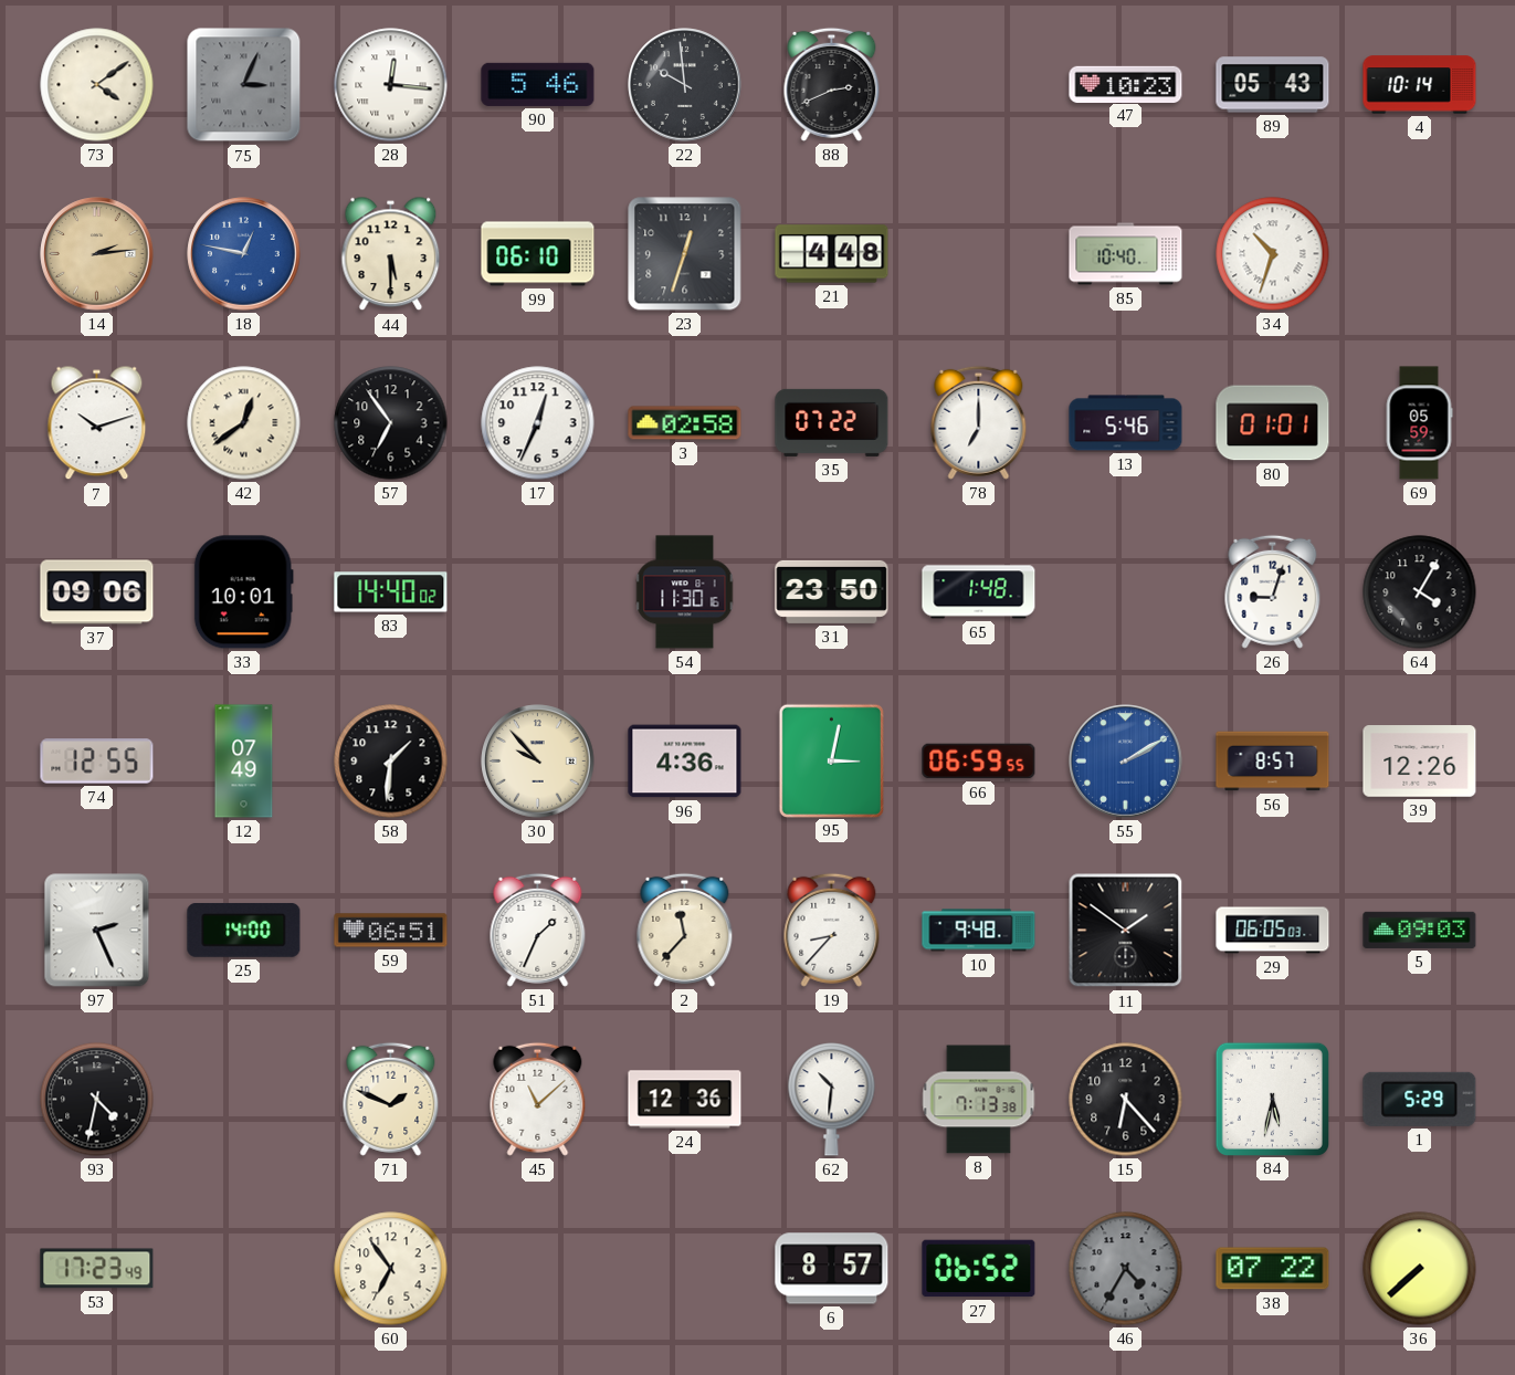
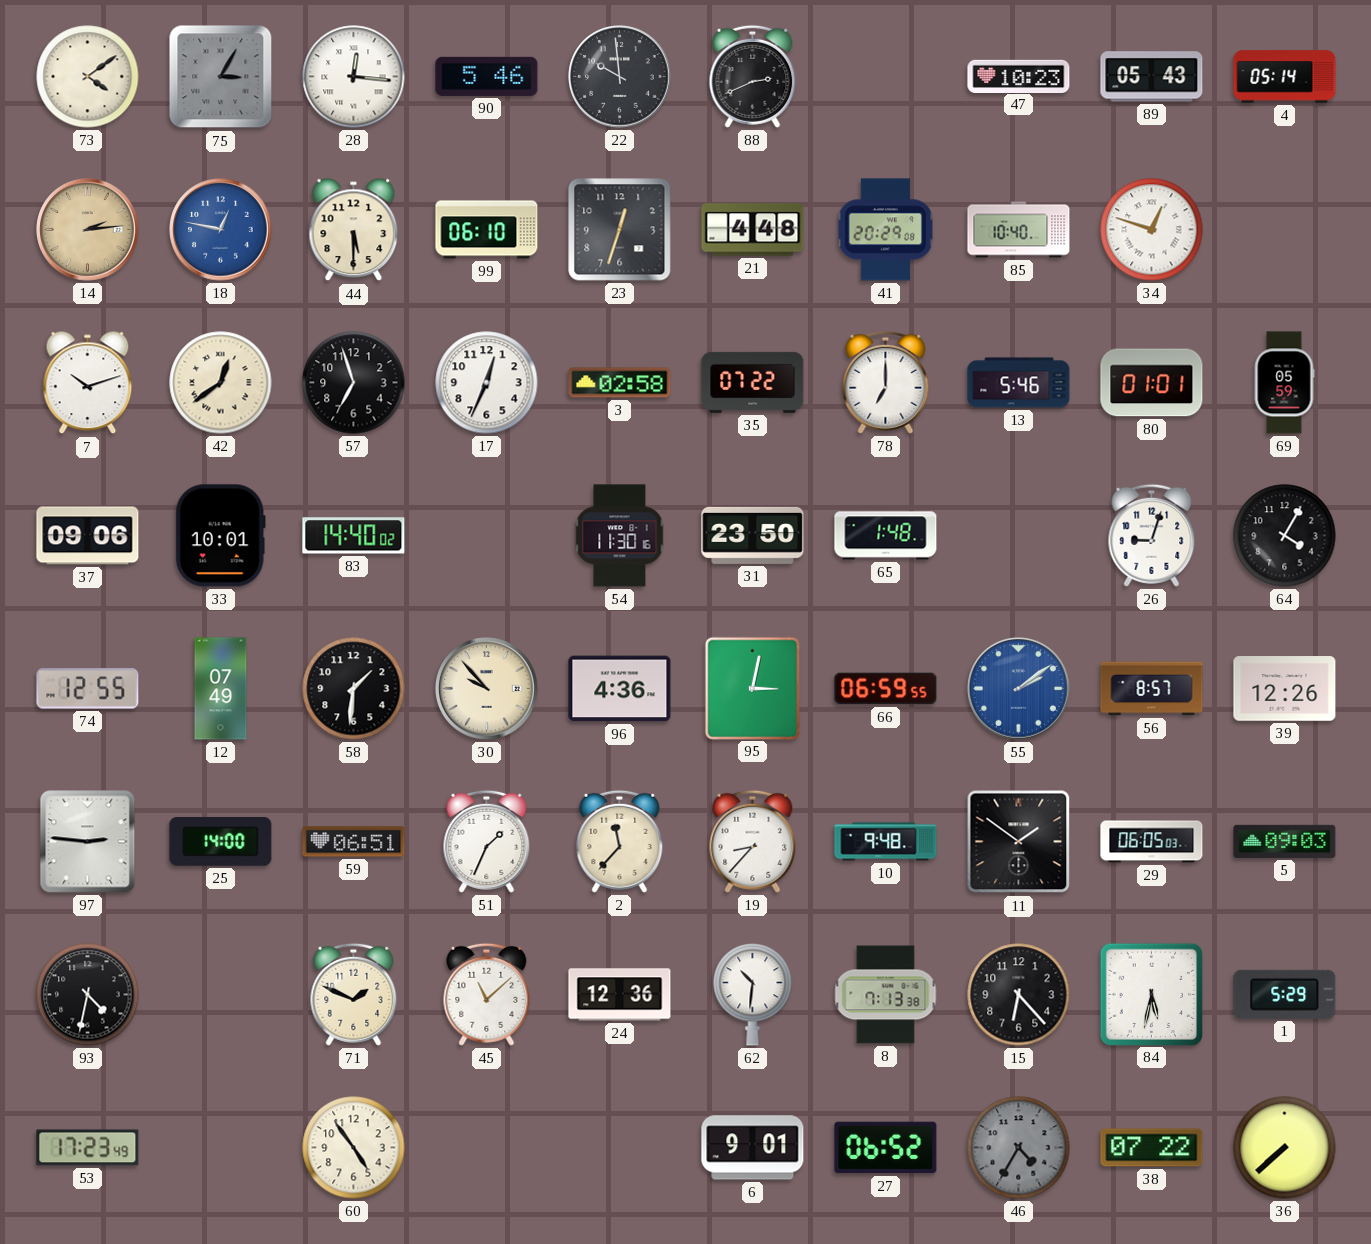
75: 3:04 -> 3:05 (221, 77)
4: 10:14 -> 05:14 (1285, 77)
41: none -> 20:29 (885, 230)
34: 10:33 -> 12:48 (1152, 230)
57: 6:54 -> 6:57 (354, 383)
55: 2:10 -> 2:09 (1019, 689)
97: 2:26 -> 2:46 (88, 842)
60: 6:54 -> 4:54 (354, 1148)
6: 8:57 -> 9:01 (753, 1148)
